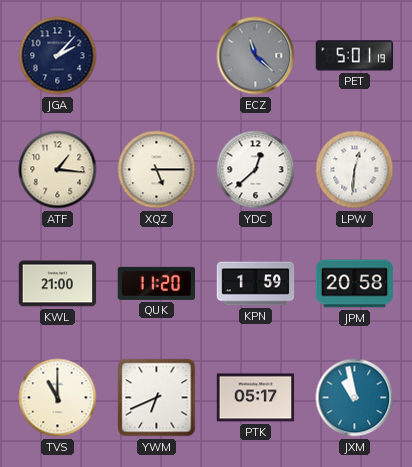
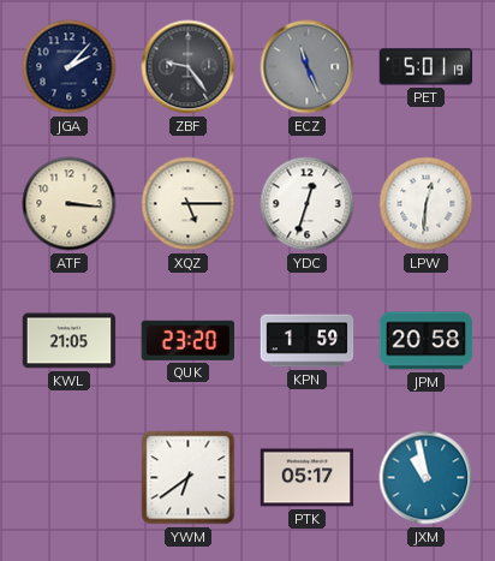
ZBF: none -> 9:24 (189, 67)
ECZ: 11:22 -> 11:26 (308, 67)
ATF: 1:16 -> 3:16 (70, 204)
YDC: 12:38 -> 12:33 (308, 204)
KWL: 21:00 -> 21:05 (70, 341)
QUK: 11:20 -> 23:20 (187, 340)
TVS: 11:00 -> none (58, 398)
YWM: 6:41 -> 6:39 (189, 478)
